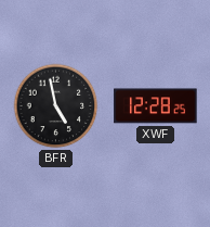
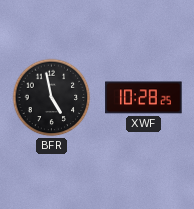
XWF: 12:28 -> 10:28 (144, 98)
